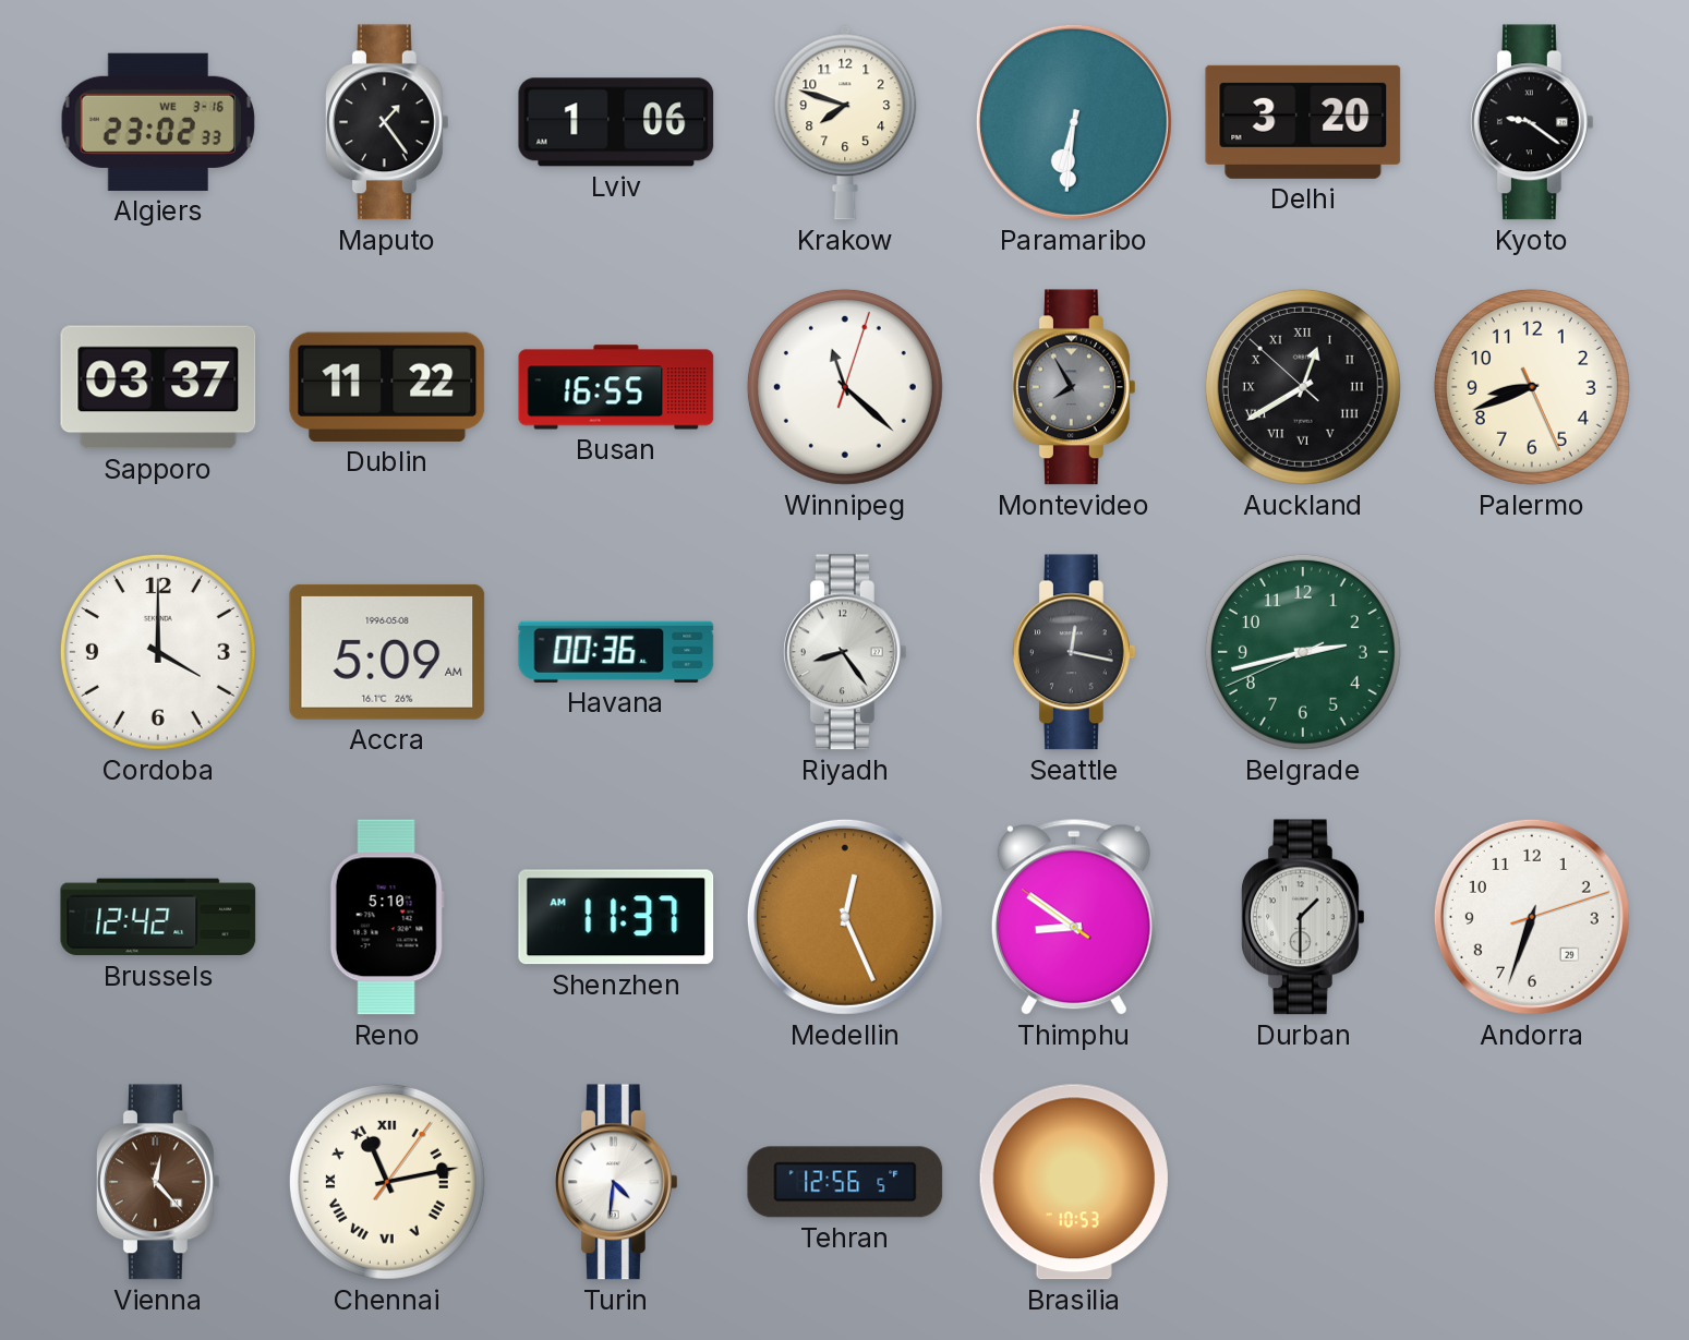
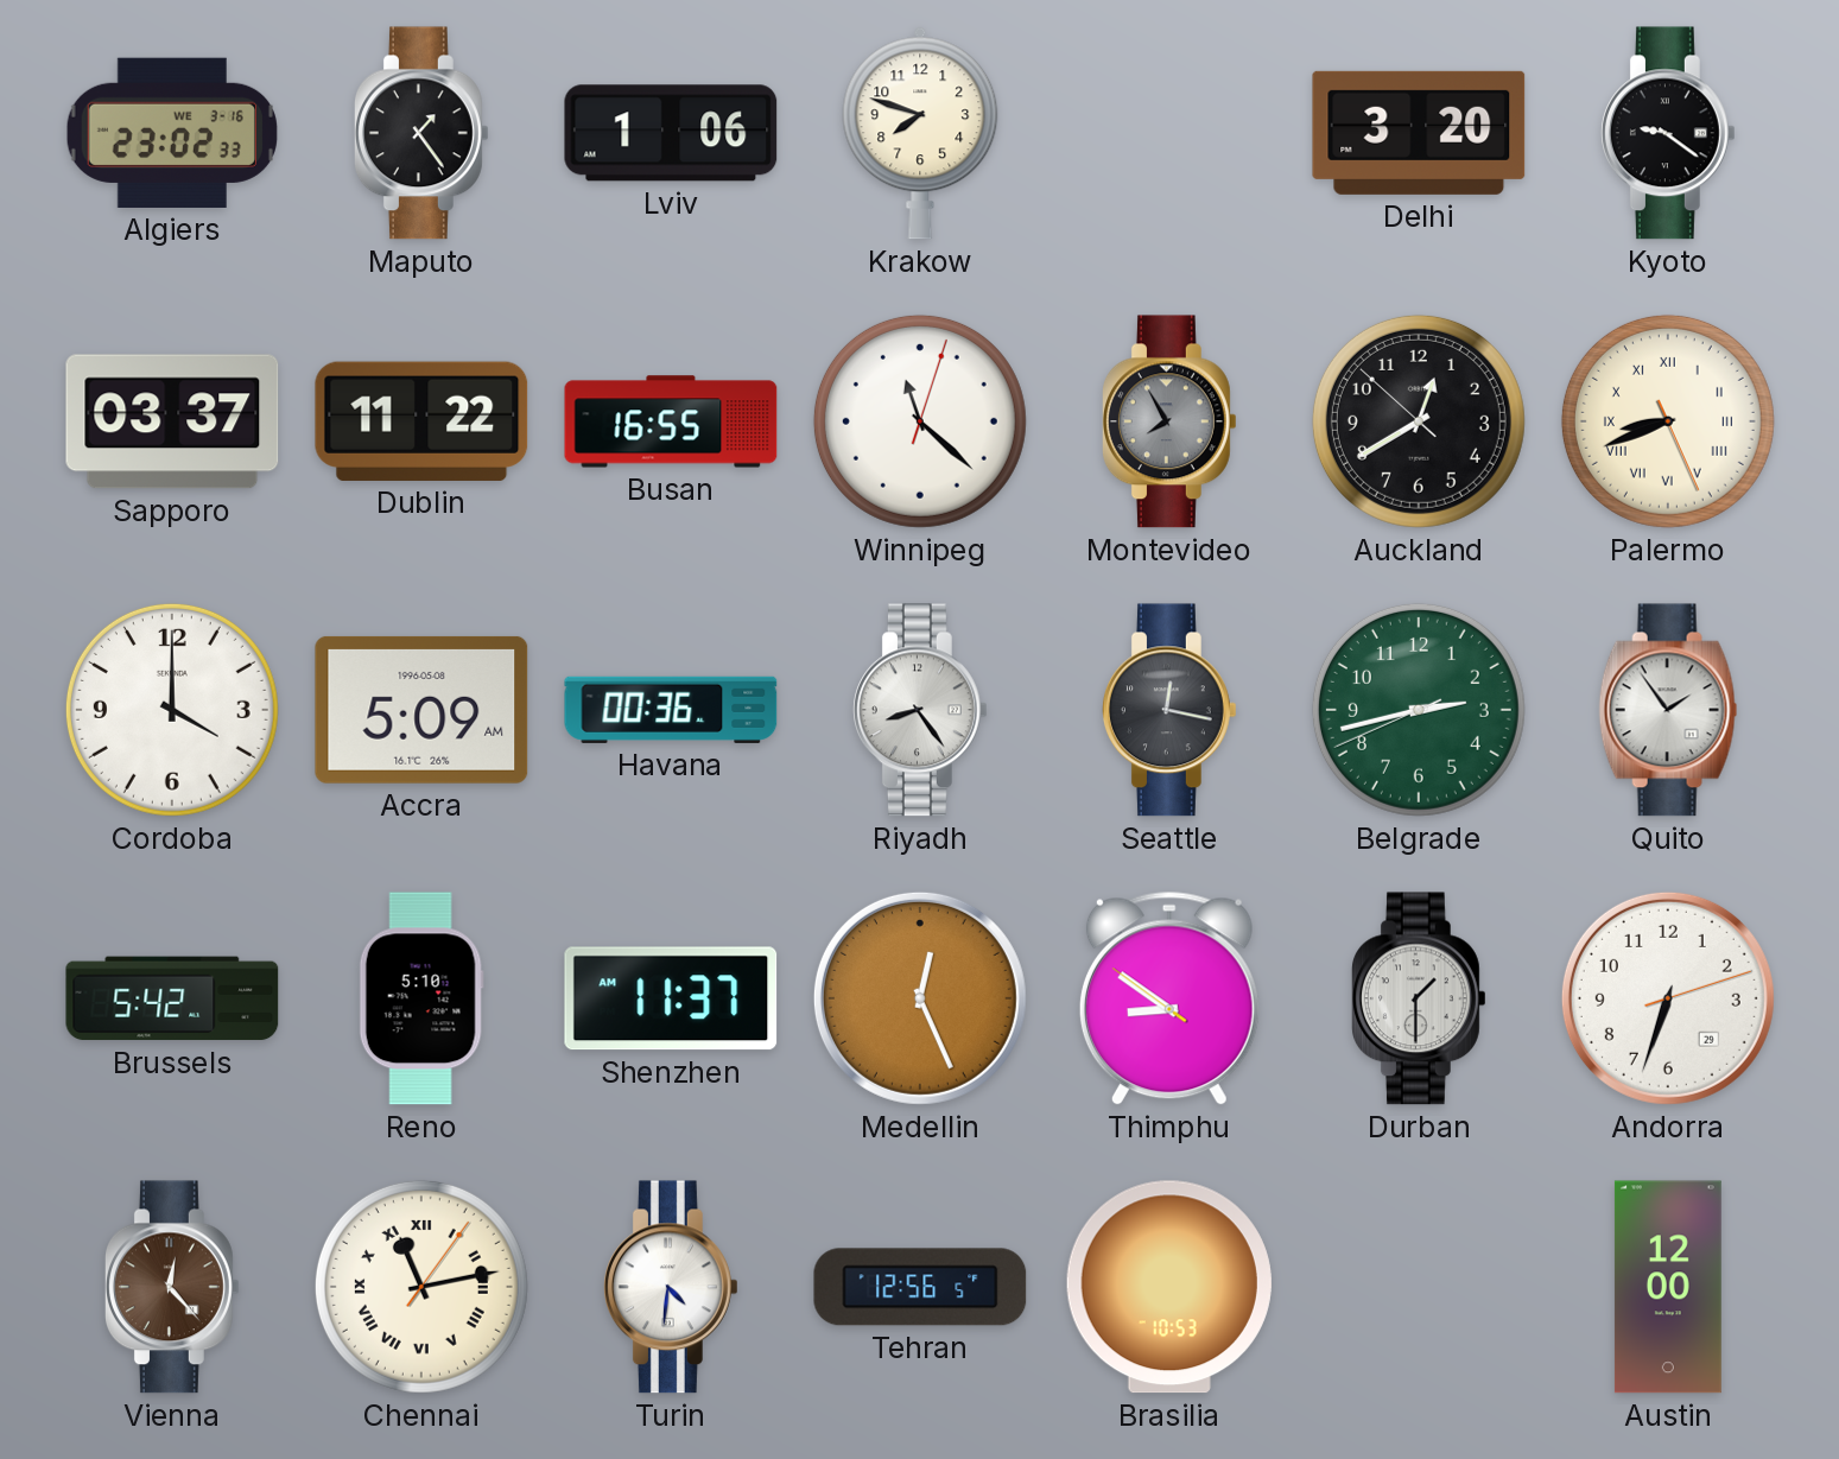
Paramaribo: 6:31 -> none (1074, 122)
Auckland numerals: Roman -> Arabic (1419, 421)
Palermo numerals: Arabic -> Roman (1668, 421)
Quito: none -> 1:54 (1668, 710)
Brussels: 12:42 -> 5:42 (172, 998)
Austin: none -> 12:00 (1668, 1287)
